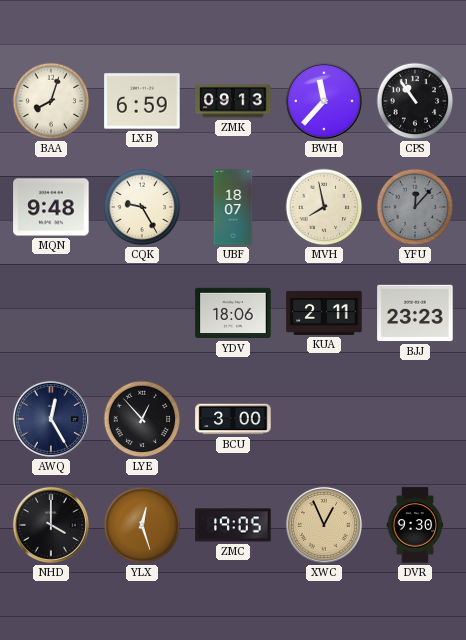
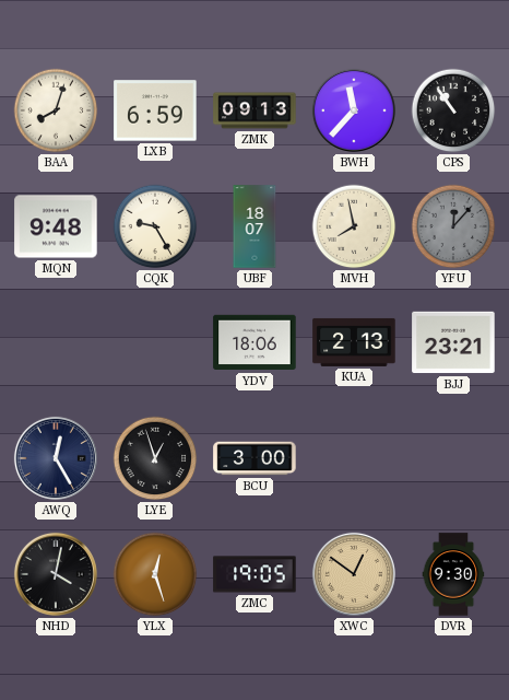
KUA: 2:11 -> 2:13 (354, 342)
BJJ: 23:23 -> 23:21 (453, 342)
LYE: 12:53 -> 12:57 (155, 458)
NHD: 4:00 -> 4:02 (56, 574)
XWC: 12:56 -> 12:51 (354, 574)
